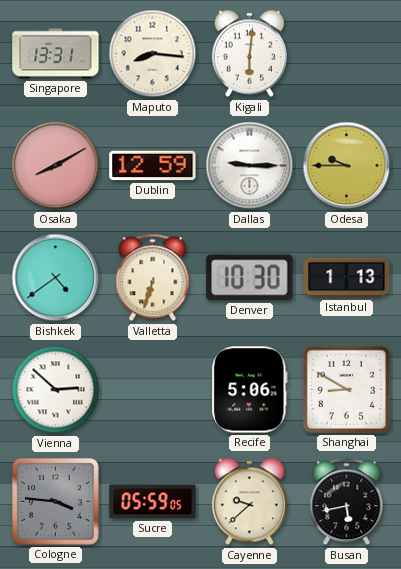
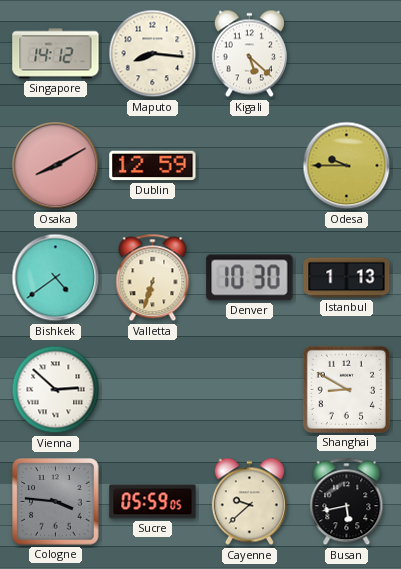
Singapore: 13:31 -> 14:12 (56, 54)
Kigali: 6:01 -> 5:22 (249, 54)
Dallas: 9:15 -> none (250, 166)
Recife: 5:06 -> none (250, 390)
